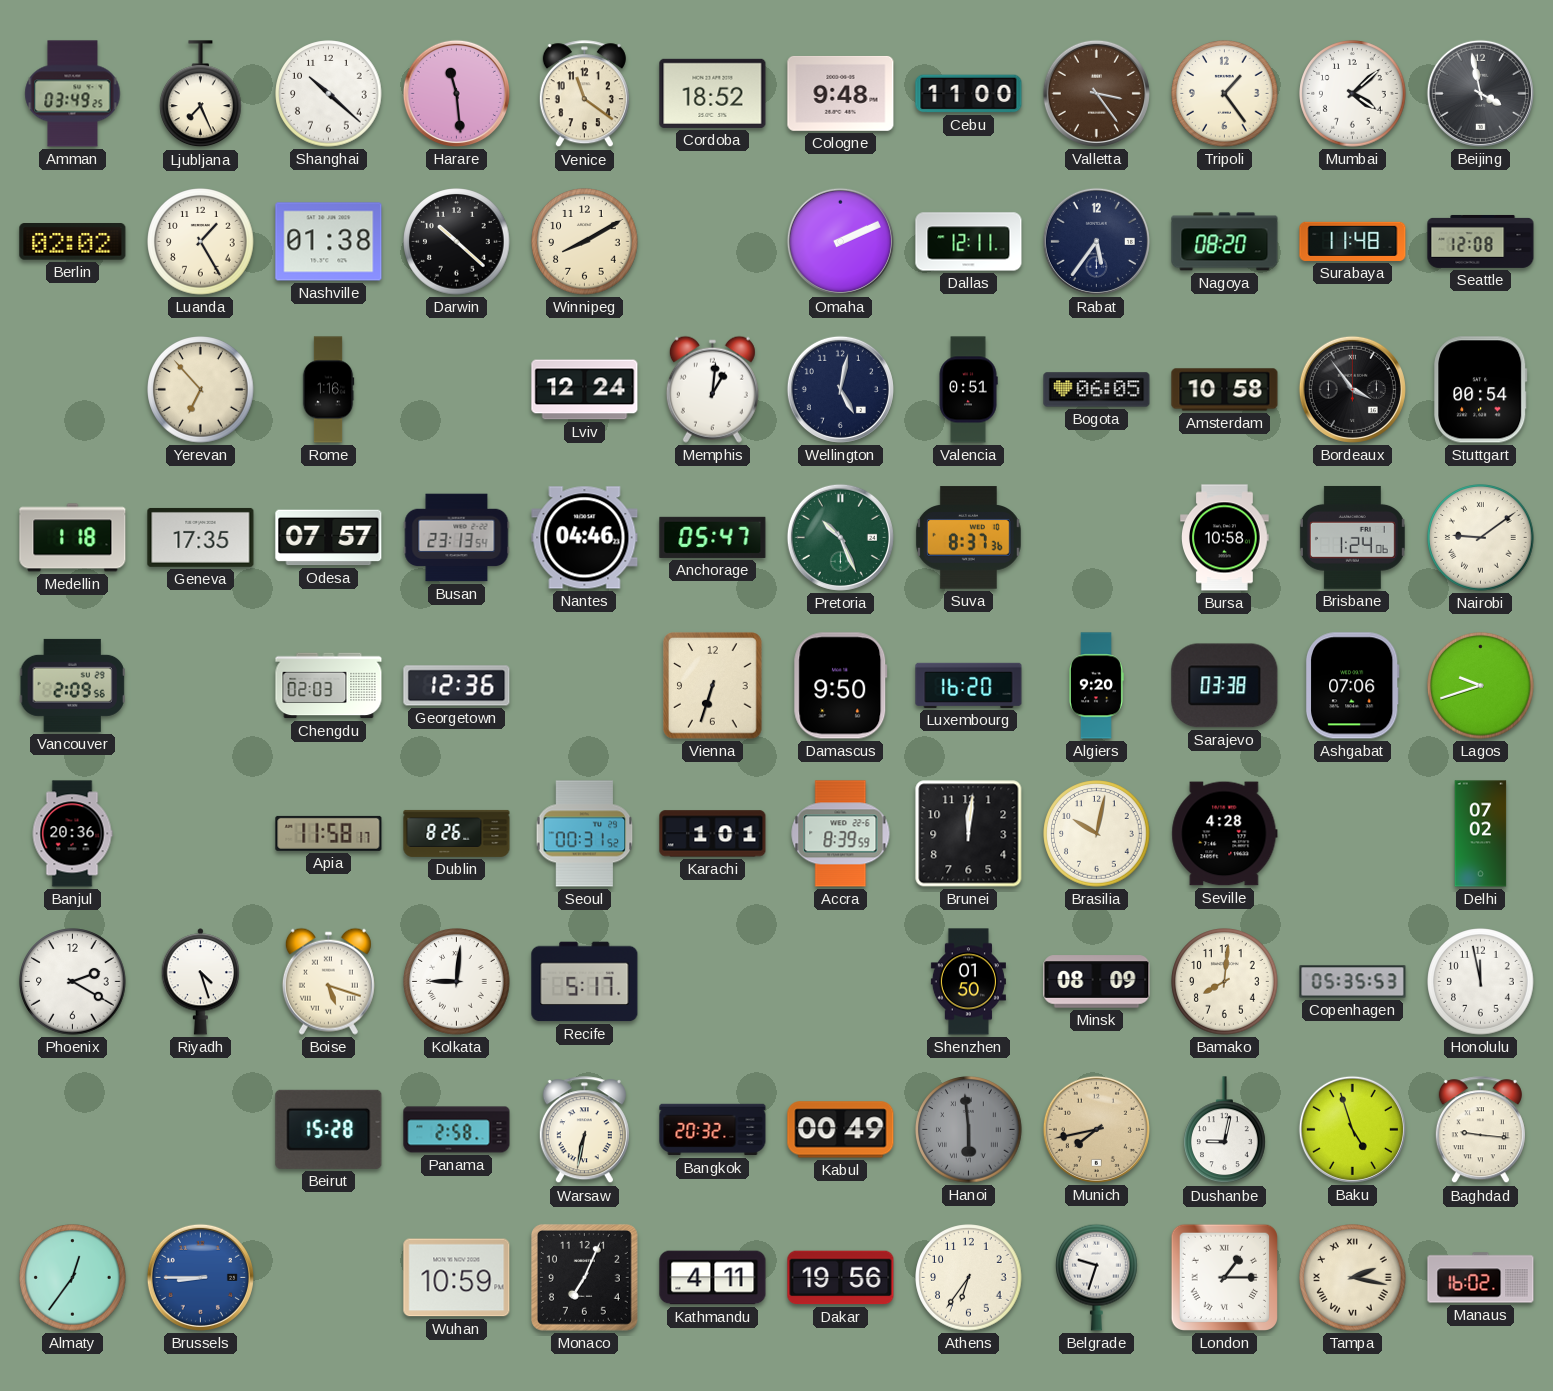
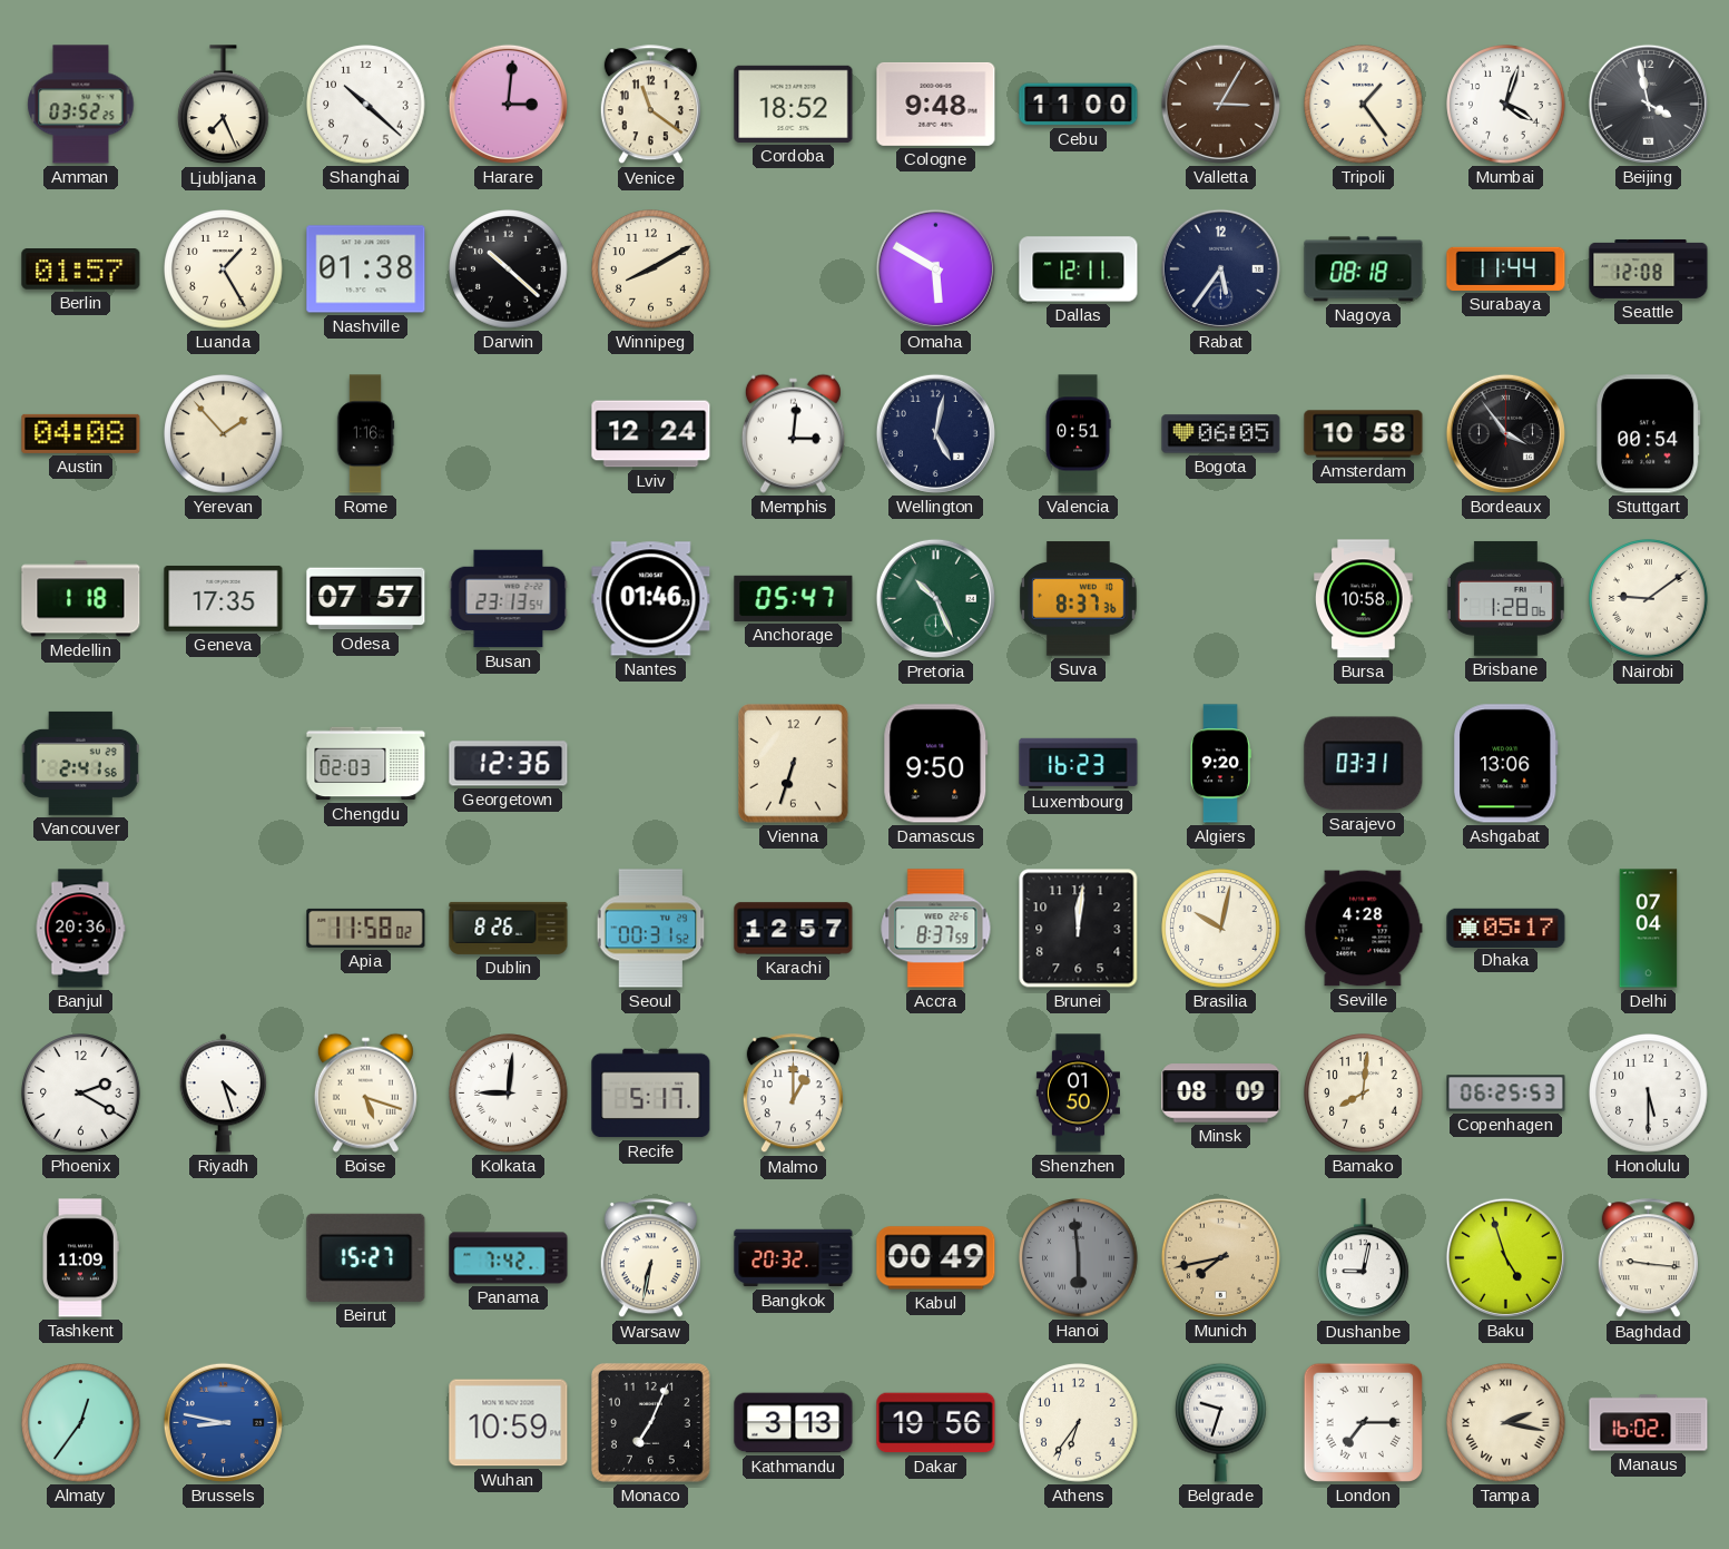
Amman: 03:49 -> 03:52 (81, 105)
Harare: 11:29 -> 3:01 (508, 104)
Valletta: 3:24 -> 3:05 (1220, 104)
Mumbai: 4:08 -> 4:03 (1506, 105)
Berlin: 02:02 -> 01:57 (81, 269)
Omaha: 2:11 -> 5:50 (935, 268)
Nagoya: 08:20 -> 08:18 (1364, 269)
Surabaya: 11:48 -> 11:44 (1506, 268)
Austin: none -> 04:08 (81, 433)
Yerevan: 6:53 -> 1:53 (224, 434)
Memphis: 1:01 -> 3:01 (793, 433)
Nantes: 04:46 -> 01:46 (651, 599)
Brisbane: 1:24 -> 1:28 (1505, 598)
Vancouver: 2:09 -> 2:41 (80, 763)
Luxembourg: 16:20 -> 16:23 (1079, 763)
Sarajevo: 03:38 -> 03:31 (1364, 764)
Ashgabat: 07:06 -> 13:06 (1505, 764)
Lagos: 9:42 -> none (1481, 686)
Apia: 11:58:17 -> 11:58:02 (366, 928)
Karachi: 1:01 -> 12:57 (794, 929)
Accra: 8:39 -> 8:37 (936, 929)
Dhaka: none -> 05:17 (1506, 928)
Delhi: 07:02 -> 07:04 (1649, 929)
Malmo: none -> 1:00 (793, 1094)
Copenhagen: 05:35 -> 06:25 (1506, 1094)
Honolulu: 11:58 -> 5:30 (1649, 1094)
Tashkent: none -> 11:09 (81, 1258)
Beirut: 15:28 -> 15:27 (366, 1257)
Panama: 2:58 -> 7:42 (509, 1258)
Brussels: 8:45 -> 8:47 (223, 1422)
Kathmandu: 4:11 -> 3:13 (794, 1423)
London: 1:15 -> 7:15 (1363, 1422)
